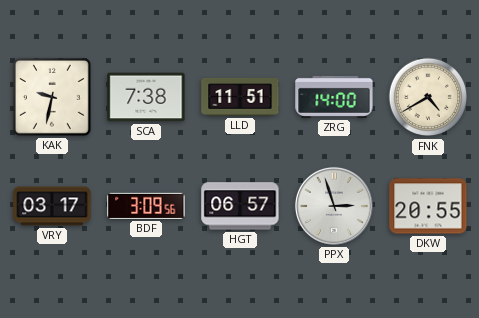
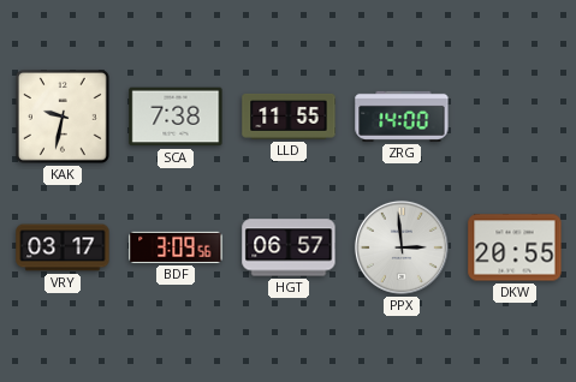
LLD: 11:51 -> 11:55 (289, 117)
FNK: 4:40 -> none (428, 97)
PPX: 2:57 -> 2:59 (402, 247)
